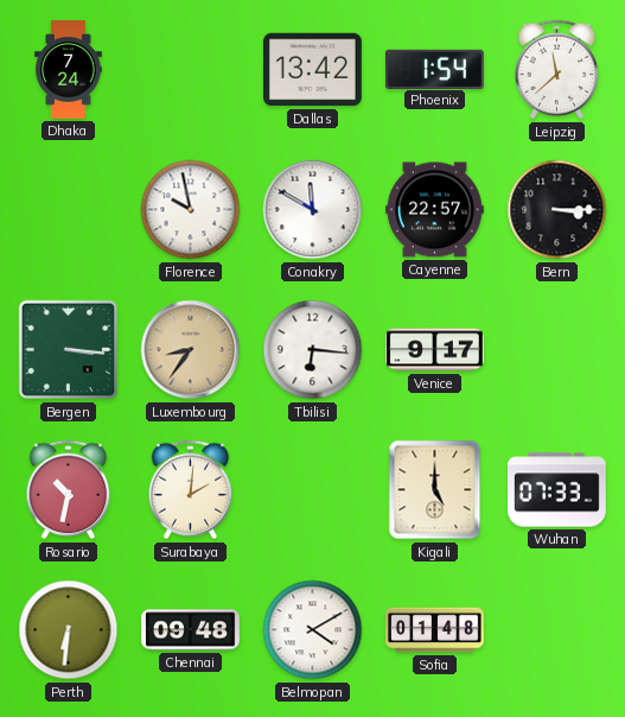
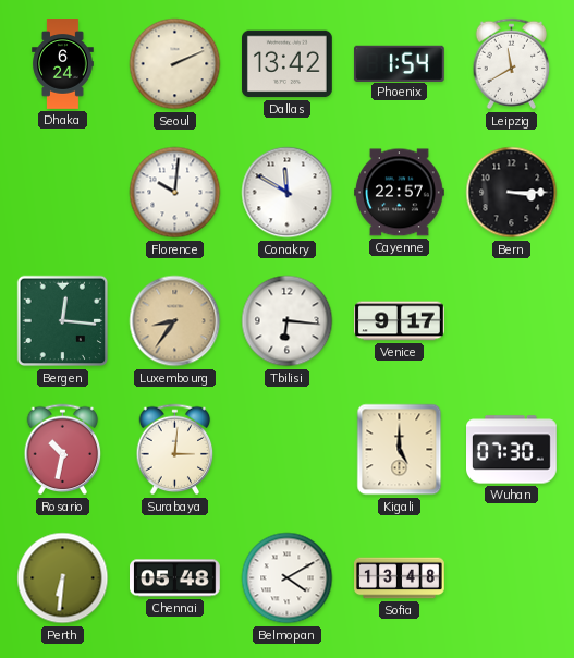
Dhaka: 7:24 -> 6:24 (63, 64)
Seoul: none -> 2:11 (175, 64)
Leipzig: 11:38 -> 11:40 (512, 64)
Florence: 9:58 -> 10:01 (175, 193)
Bergen: 3:16 -> 12:16 (63, 321)
Surabaya: 2:01 -> 3:01 (175, 450)
Wuhan: 07:33 -> 07:30 (512, 450)
Chennai: 09:48 -> 05:48 (175, 578)
Sofia: 01:48 -> 13:48 (400, 578)
